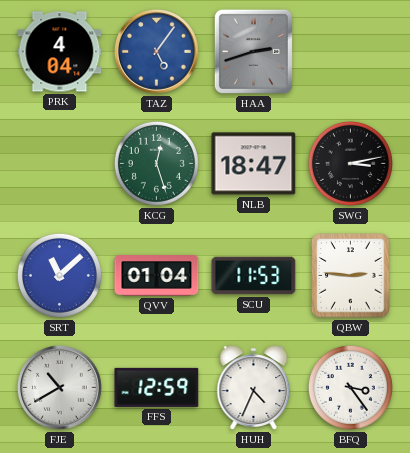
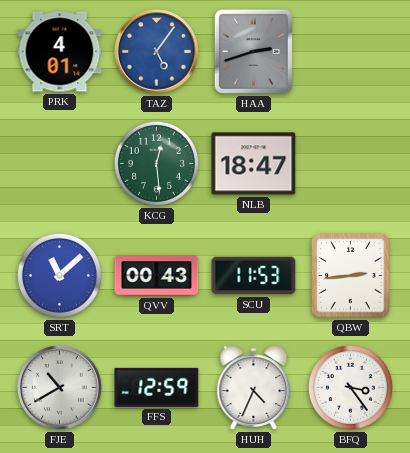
PRK: 4:04 -> 4:01 (60, 52)
KCG: 12:27 -> 12:29 (156, 163)
SWG: 3:13 -> none (350, 163)
QVV: 01:04 -> 00:43 (157, 276)
QBW: 2:46 -> 2:44 (351, 276)
